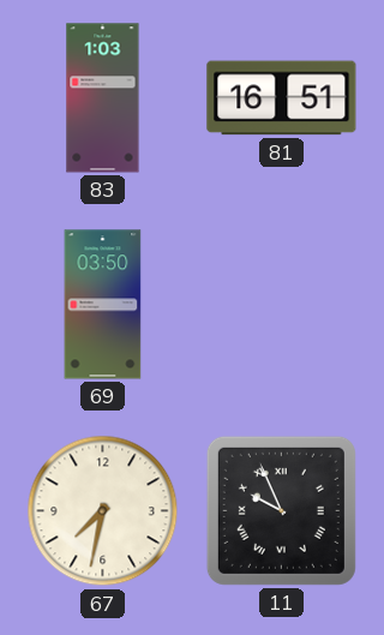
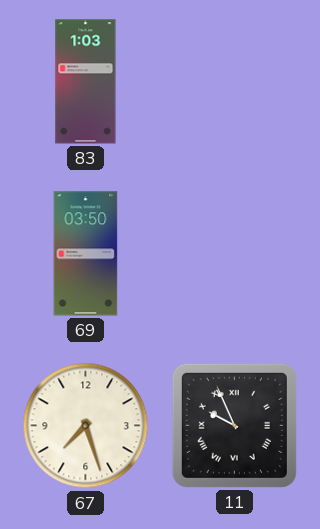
81: 16:51 -> none (282, 98)
67: 7:32 -> 7:27 (86, 426)
